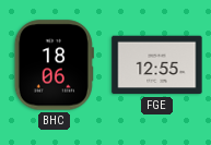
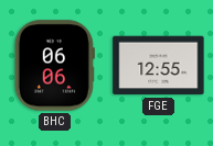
BHC: 18:06 -> 06:06 (54, 66)
